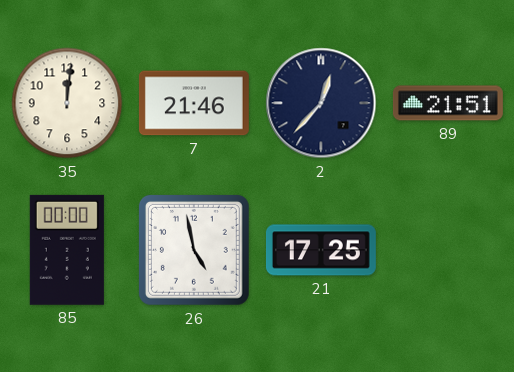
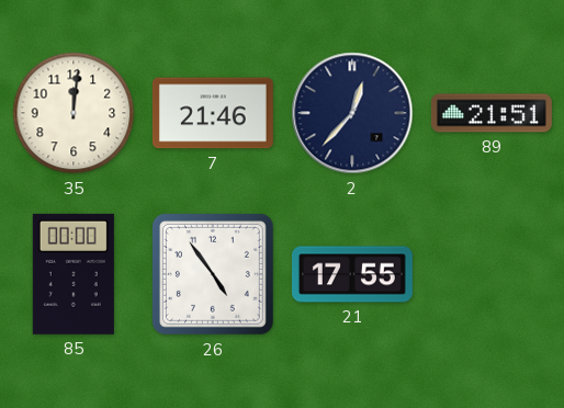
26: 4:58 -> 4:54 (213, 274)
21: 17:25 -> 17:55 (352, 274)
